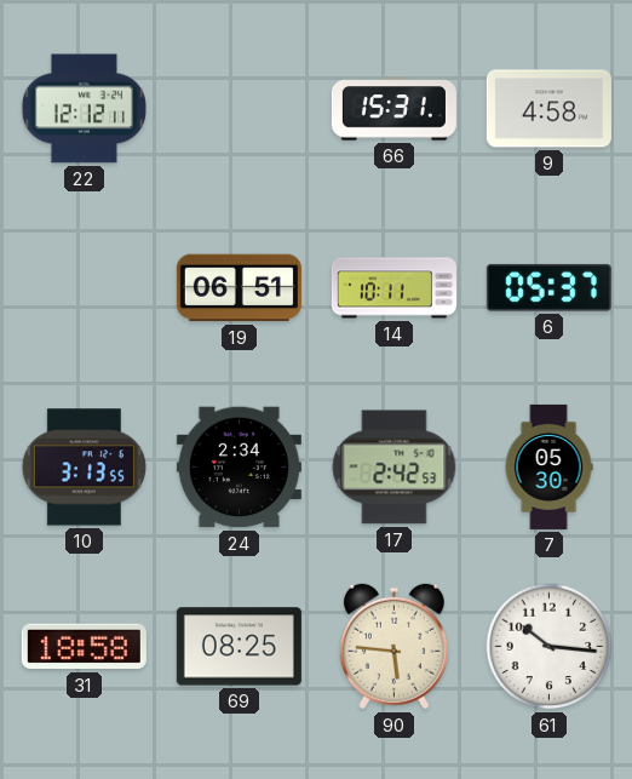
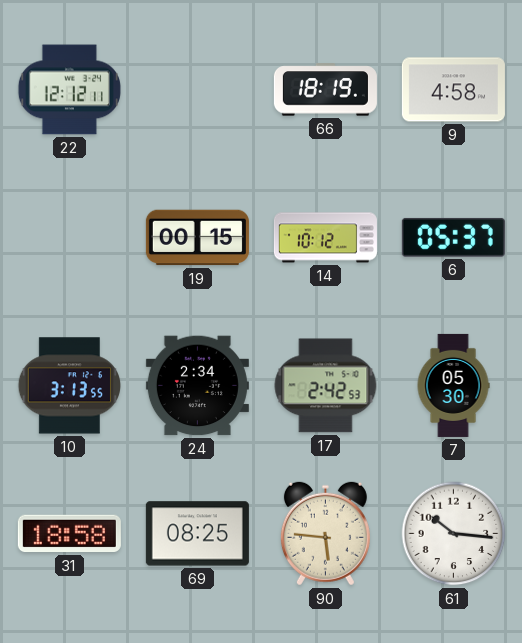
66: 15:31 -> 18:19 (325, 90)
19: 06:51 -> 00:15 (197, 238)
14: 10:11 -> 10:12 (325, 238)
